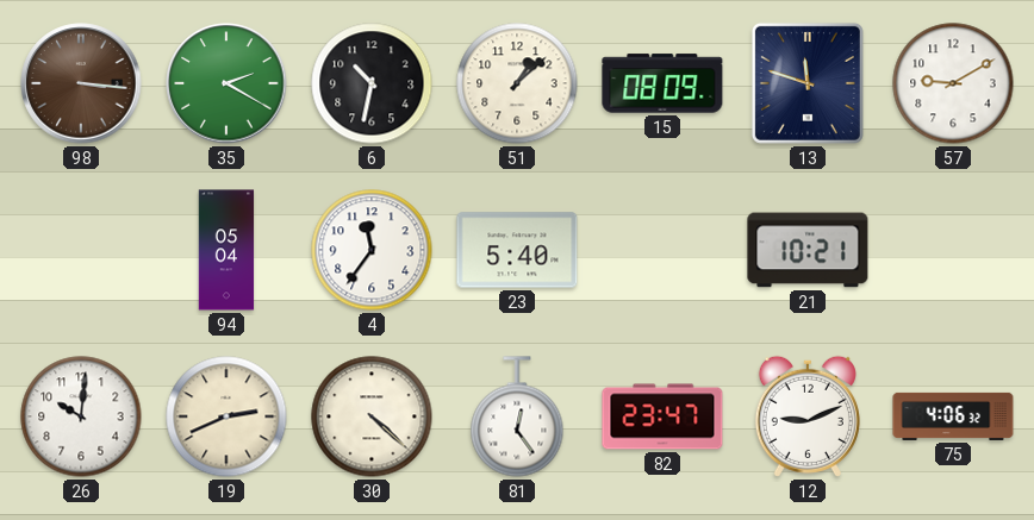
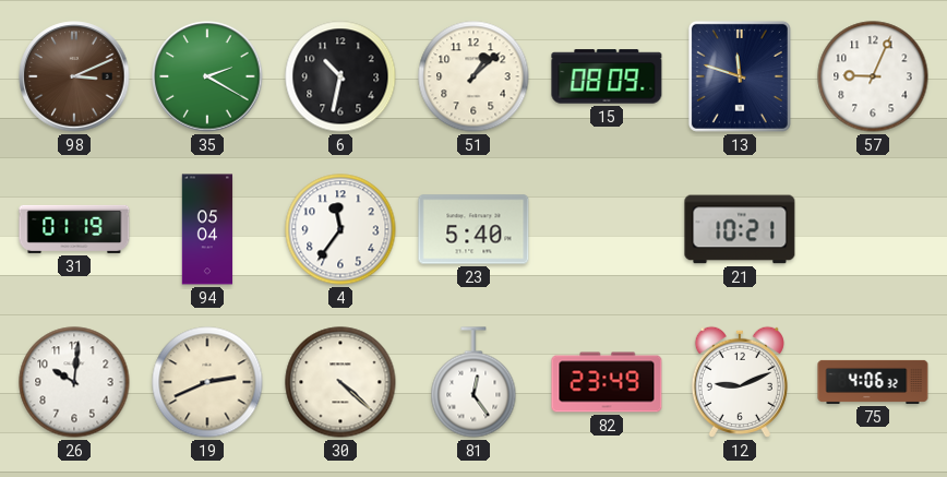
98: 3:16 -> 3:11 (74, 76)
57: 9:10 -> 9:04 (873, 76)
31: none -> 01:19 (74, 229)
82: 23:47 -> 23:49 (607, 382)
